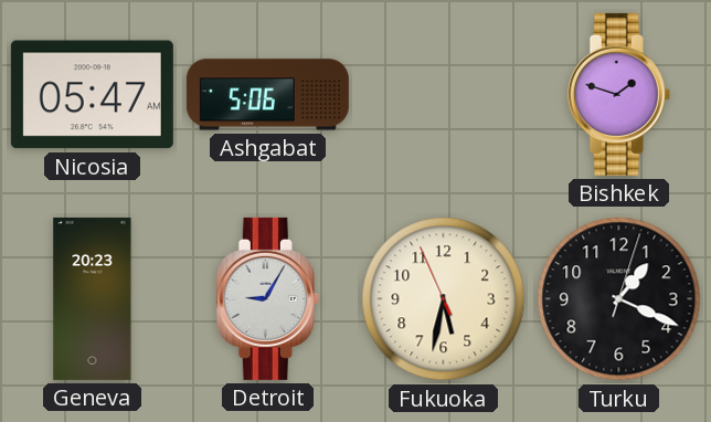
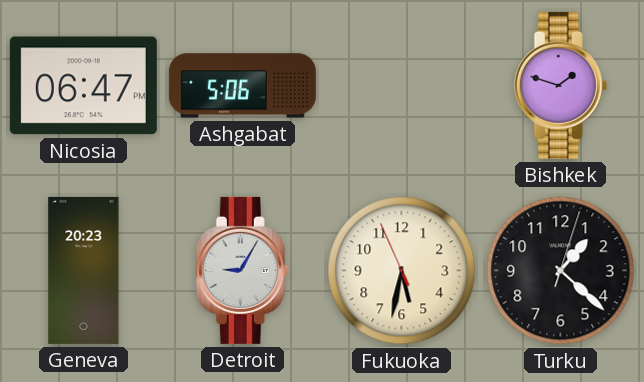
Nicosia: 05:47 -> 06:47 (83, 86)
Turku: 1:19 -> 1:22 (561, 271)
